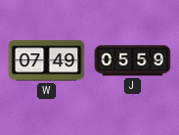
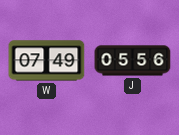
J: 05:59 -> 05:56 (133, 61)
